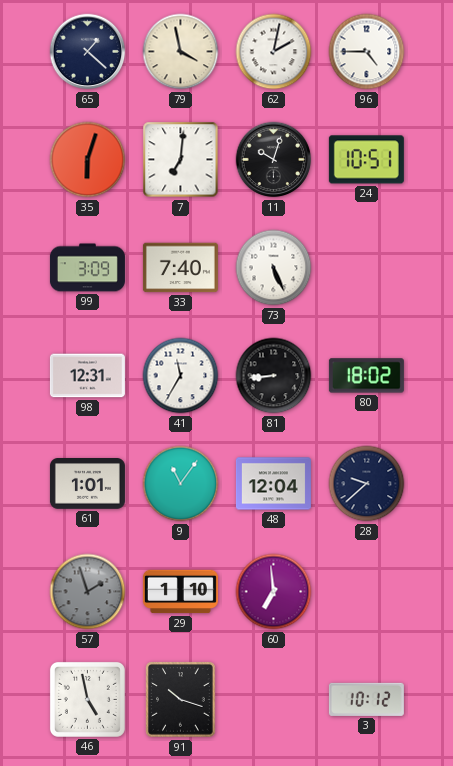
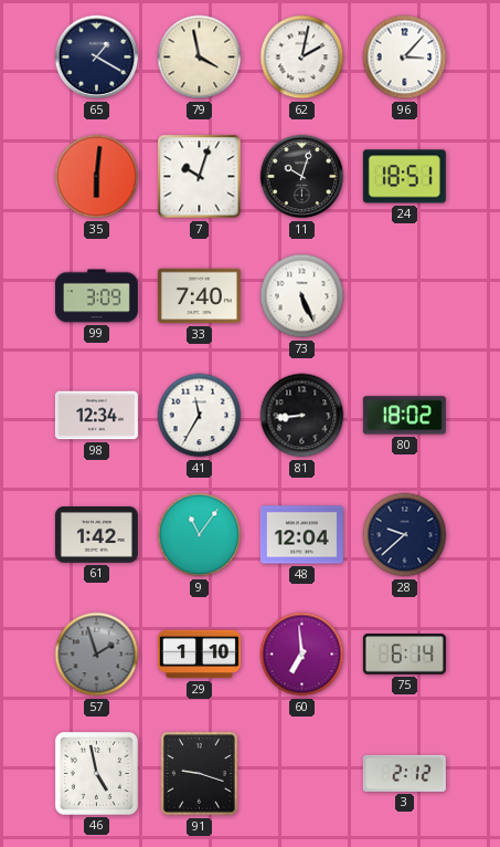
65: 1:22 -> 1:20 (97, 57)
96: 4:45 -> 3:07 (405, 57)
35: 6:03 -> 6:01 (97, 177)
7: 7:01 -> 10:03 (200, 177)
24: 10:51 -> 18:51 (404, 177)
98: 12:31 -> 12:34 (96, 416)
61: 1:01 -> 1:42 (96, 535)
75: none -> 6:14 (404, 655)
91: 10:18 -> 9:18 (200, 774)
3: 10:12 -> 2:12 (404, 773)
